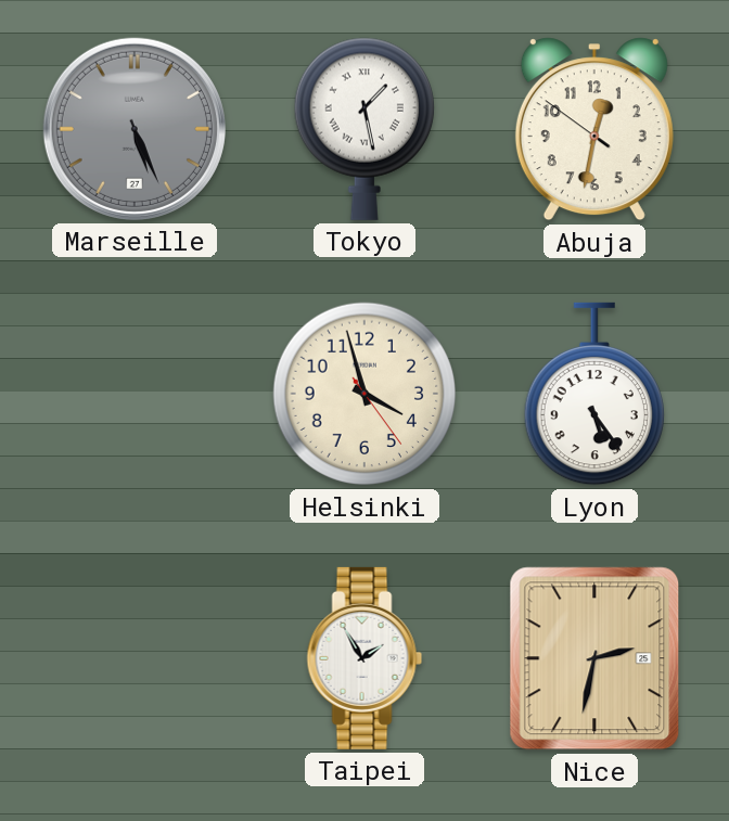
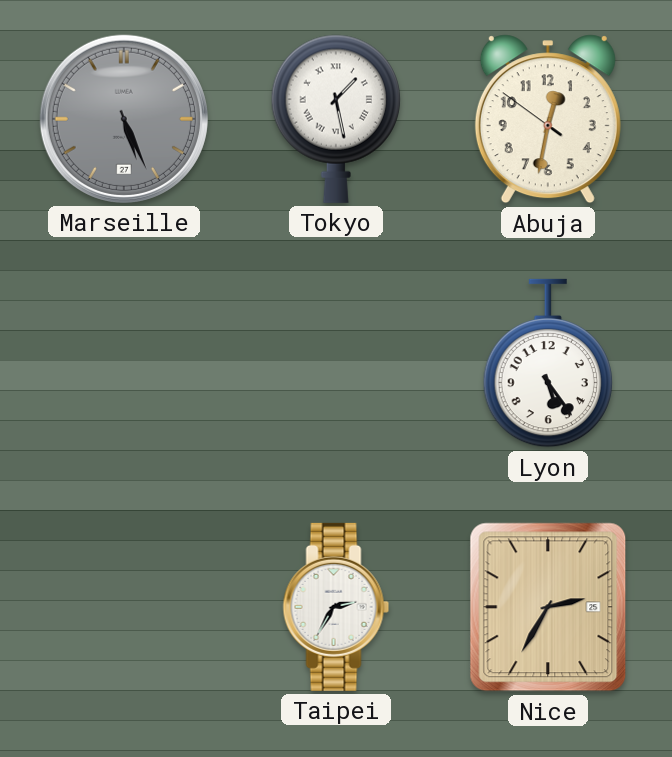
Helsinki: 3:57 -> none (364, 394)
Taipei: 1:55 -> 2:35 (336, 607)
Nice: 2:32 -> 2:35 (548, 607)
